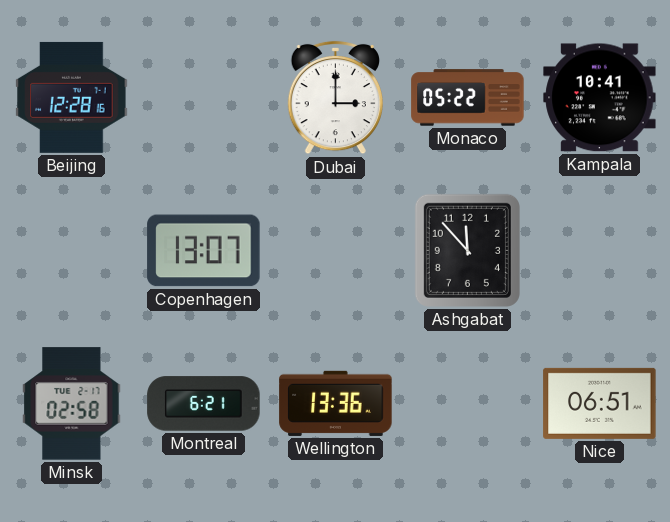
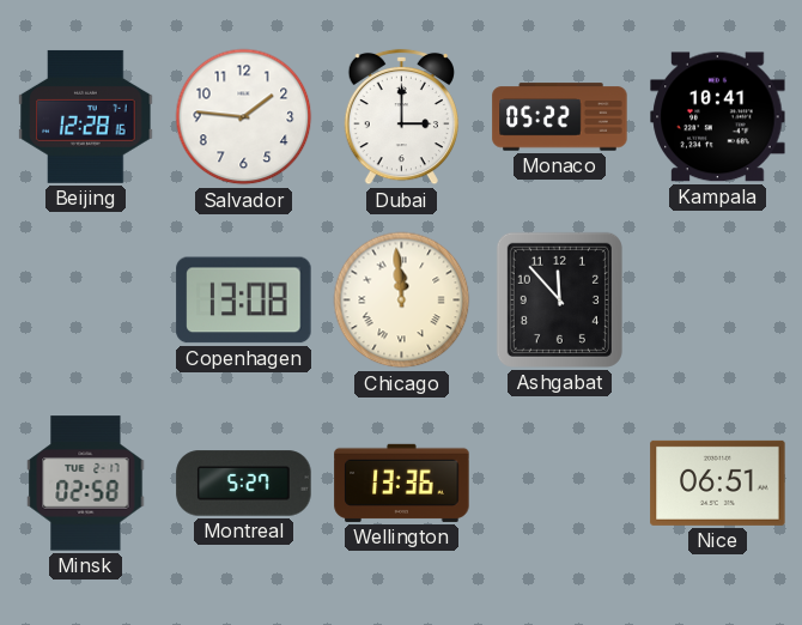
Salvador: none -> 1:46 (244, 117)
Copenhagen: 13:07 -> 13:08 (244, 301)
Chicago: none -> 11:59 (402, 301)
Montreal: 6:21 -> 5:27 (244, 484)
